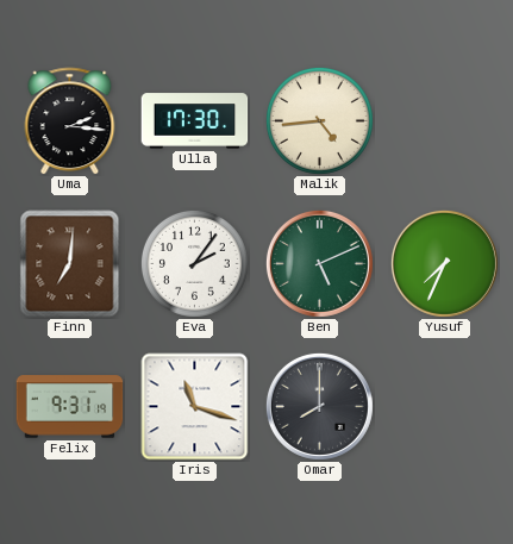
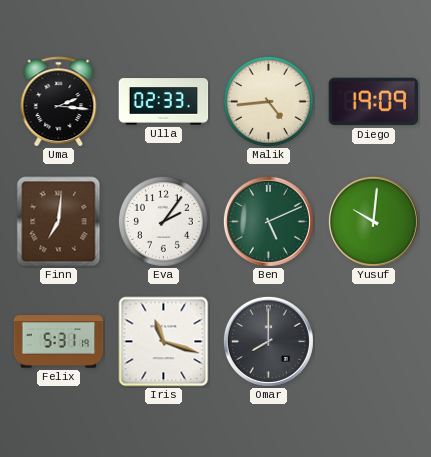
Ulla: 17:30 -> 02:33 (164, 102)
Diego: none -> 19:09 (374, 102)
Yusuf: 7:34 -> 10:01 (373, 221)
Felix: 9:31 -> 5:31 (59, 342)
